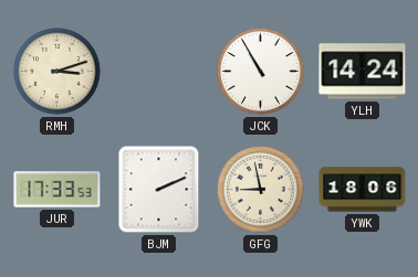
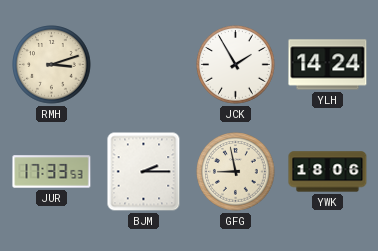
JCK: 10:55 -> 1:55 (236, 65)
BJM: 2:11 -> 2:15 (144, 172)
